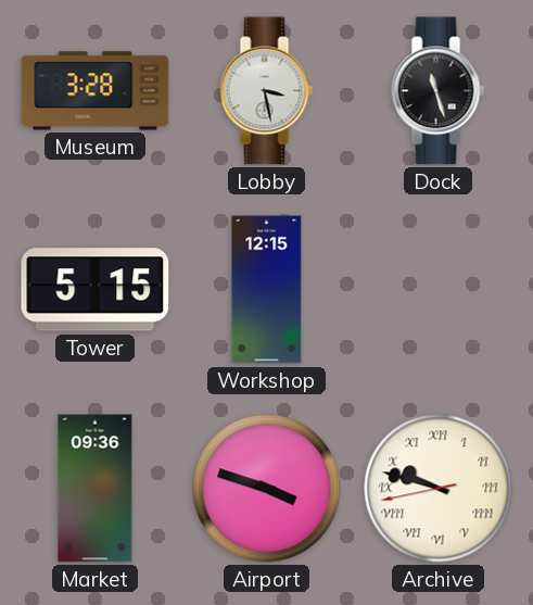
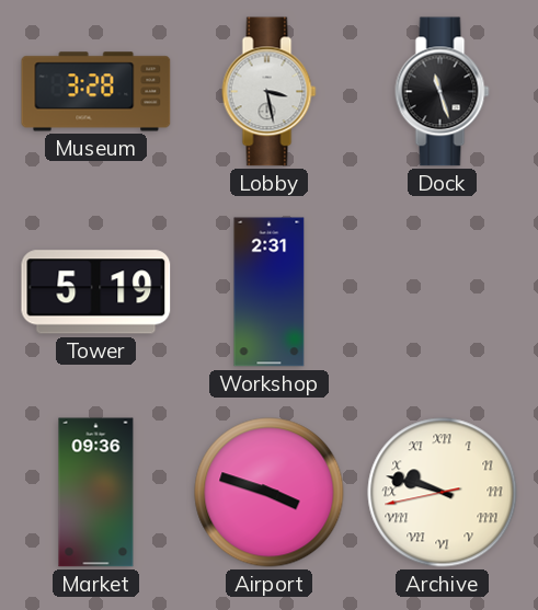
Tower: 5:15 -> 5:19 (96, 292)
Workshop: 12:15 -> 2:31 (270, 292)
